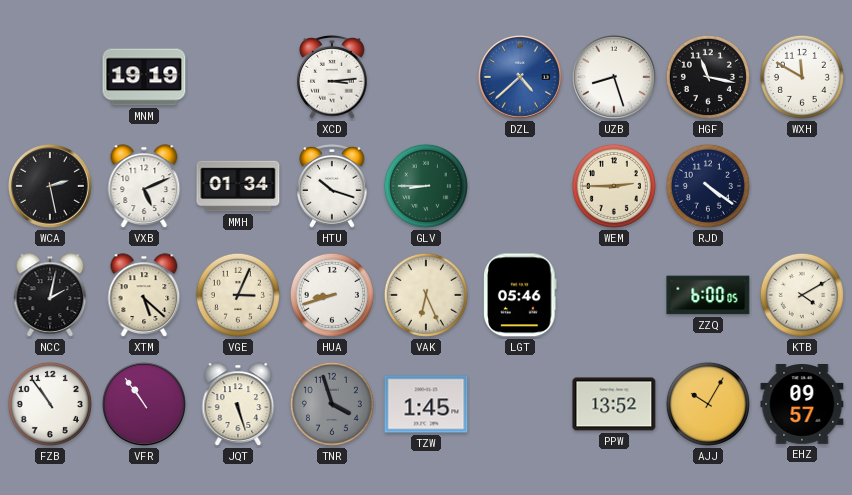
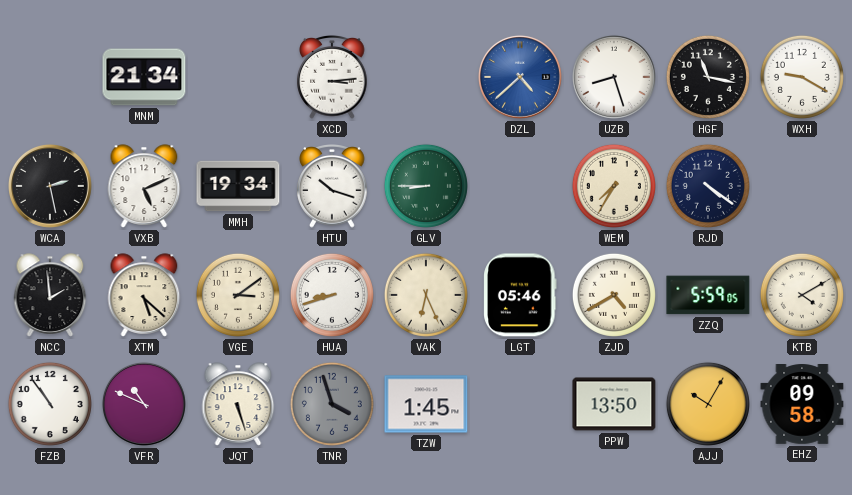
MNM: 19:19 -> 21:34 (144, 77)
WXH: 11:50 -> 9:20 (802, 77)
MMH: 01:34 -> 19:34 (238, 186)
WEM: 2:45 -> 7:35 (614, 186)
NCC: 2:02 -> 1:59 (50, 295)
VGE: 3:04 -> 3:09 (238, 295)
ZJD: none -> 4:40 (614, 295)
ZZQ: 6:00 -> 5:59 (708, 295)
VFR: 10:54 -> 10:49 (144, 404)
PPW: 13:52 -> 13:50 (614, 404)
EHZ: 09:57 -> 09:58 (802, 405)
